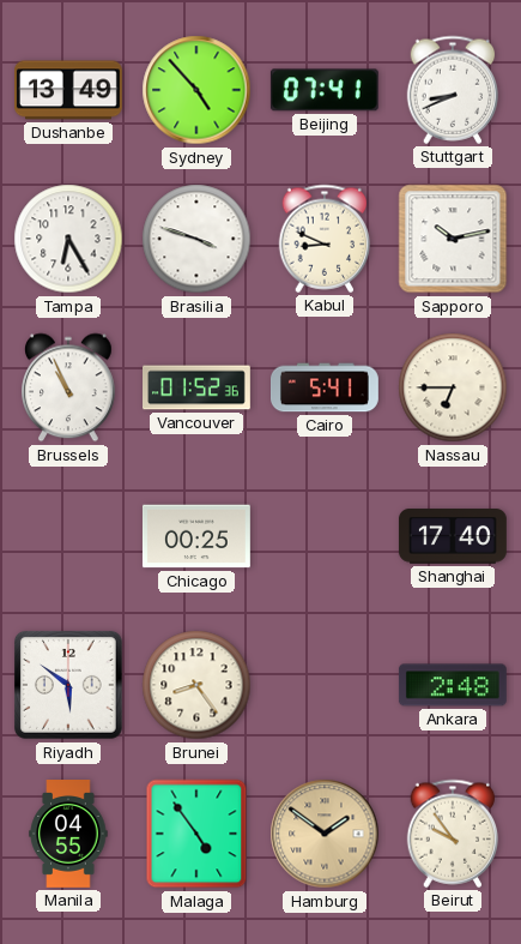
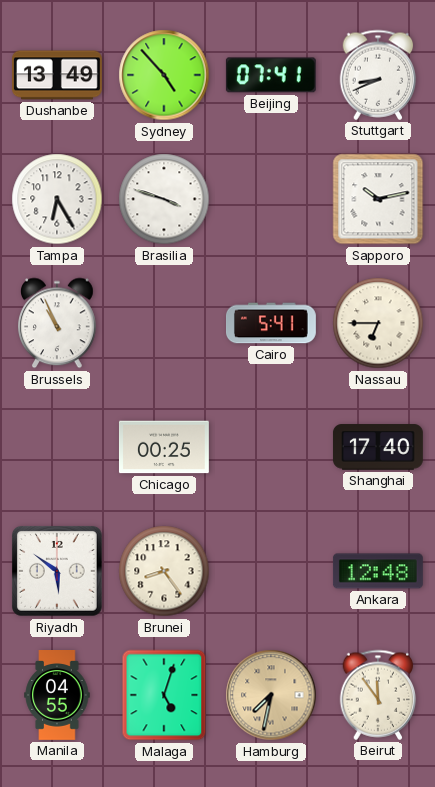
Kabul: 8:49 -> none (325, 239)
Vancouver: 01:52 -> none (198, 387)
Ankara: 2:48 -> 12:48 (378, 571)
Malaga: 4:54 -> 5:03 (164, 695)
Hamburg: 1:51 -> 7:32 (271, 695)
Beirut: 9:54 -> 11:54 (378, 695)
